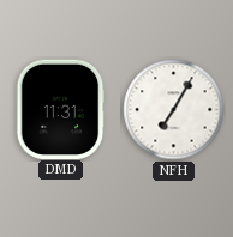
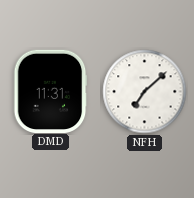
NFH: 7:05 -> 7:08 (145, 92)
